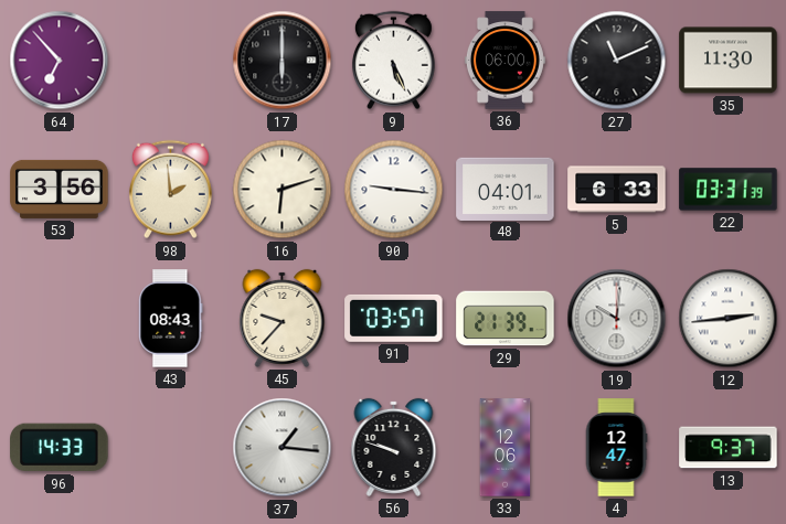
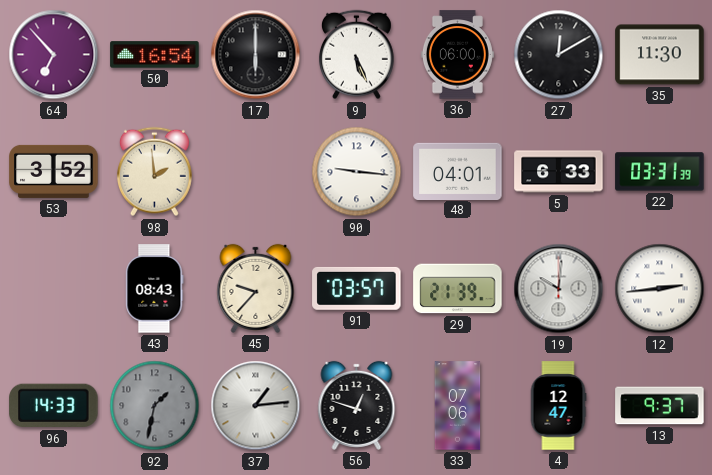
50: none -> 16:54 (155, 55)
27: 11:11 -> 12:10 (559, 55)
53: 3:56 -> 3:52 (54, 171)
16: 6:12 -> none (283, 190)
92: none -> 1:32 (155, 406)
37: 1:16 -> 1:14 (256, 406)
56: 9:48 -> 12:48 (357, 405)
33: 12:06 -> 07:06 (458, 406)
